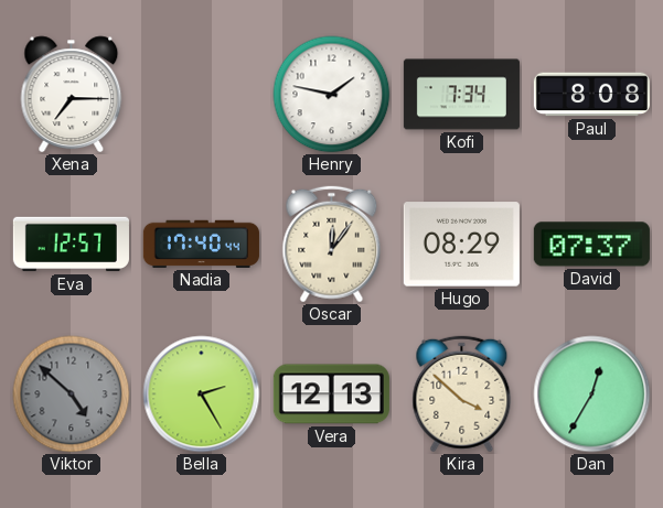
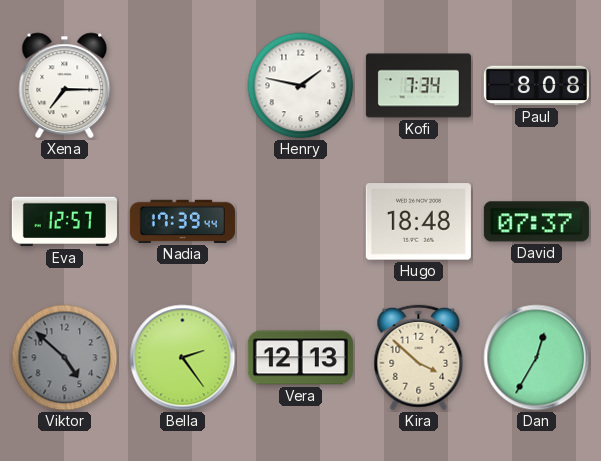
Nadia: 17:40 -> 17:39 (182, 221)
Oscar: 12:06 -> none (332, 245)
Hugo: 08:29 -> 18:48 (418, 222)
Bella: 2:25 -> 2:24 (183, 358)
